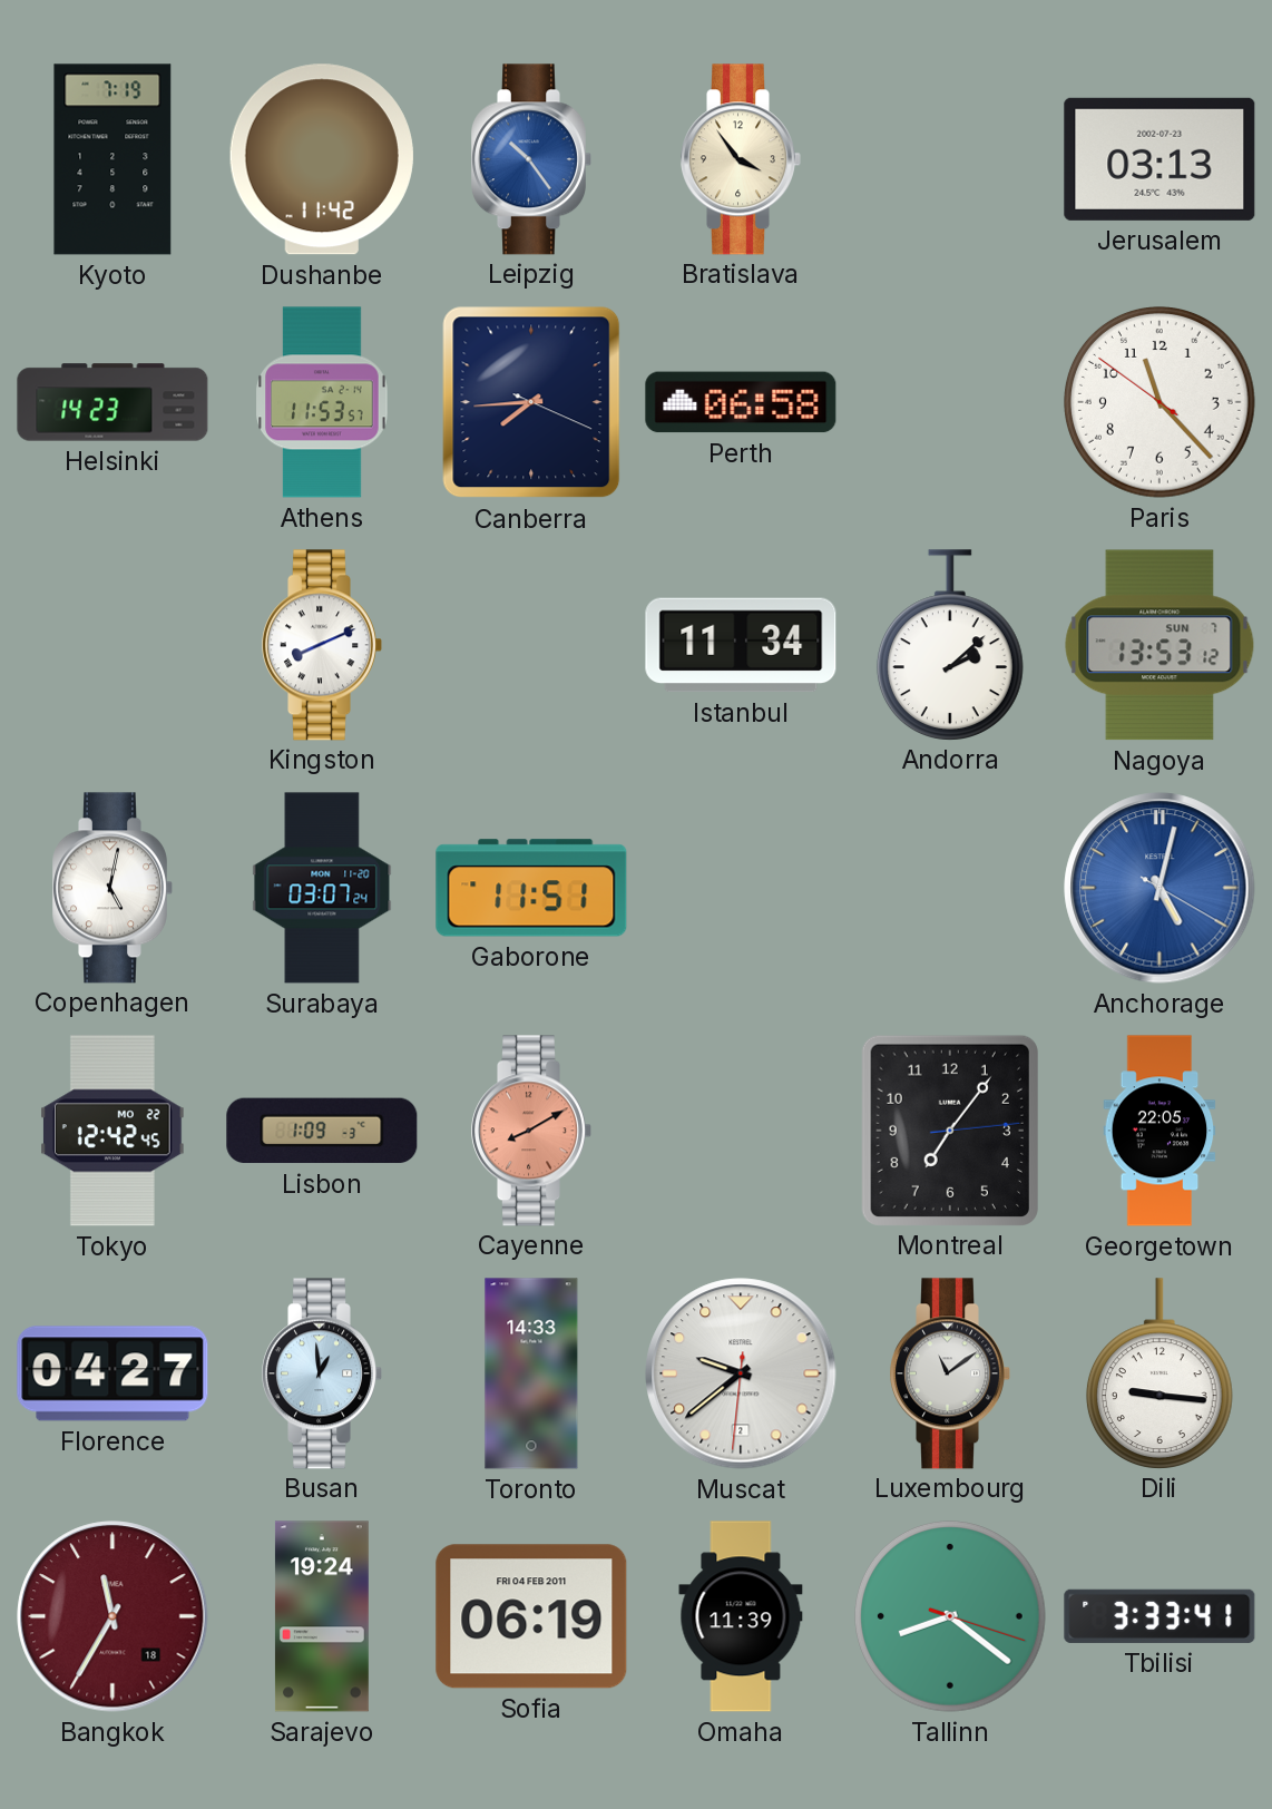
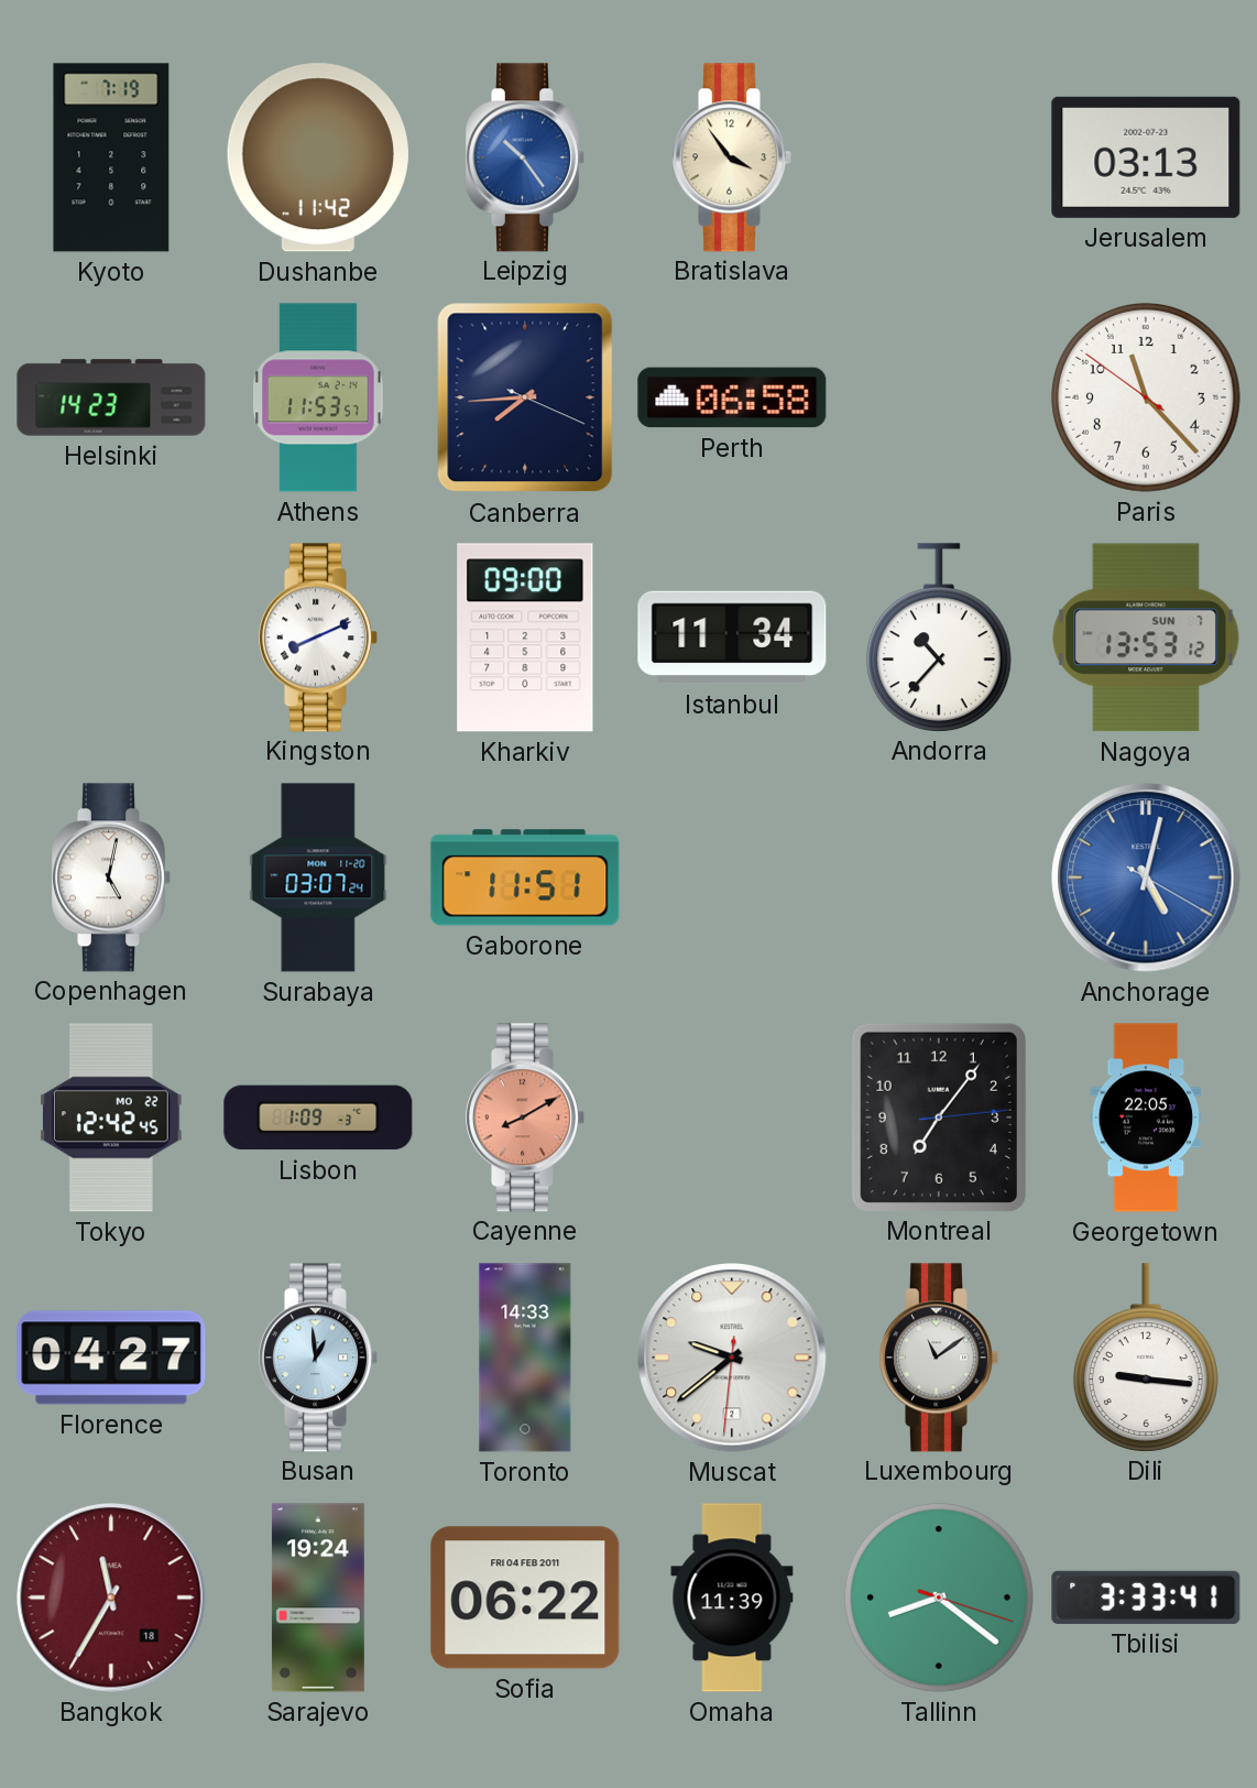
Kharkiv: none -> 09:00 (525, 637)
Andorra: 2:08 -> 10:37 (939, 637)
Sofia: 06:19 -> 06:22 (525, 1598)
